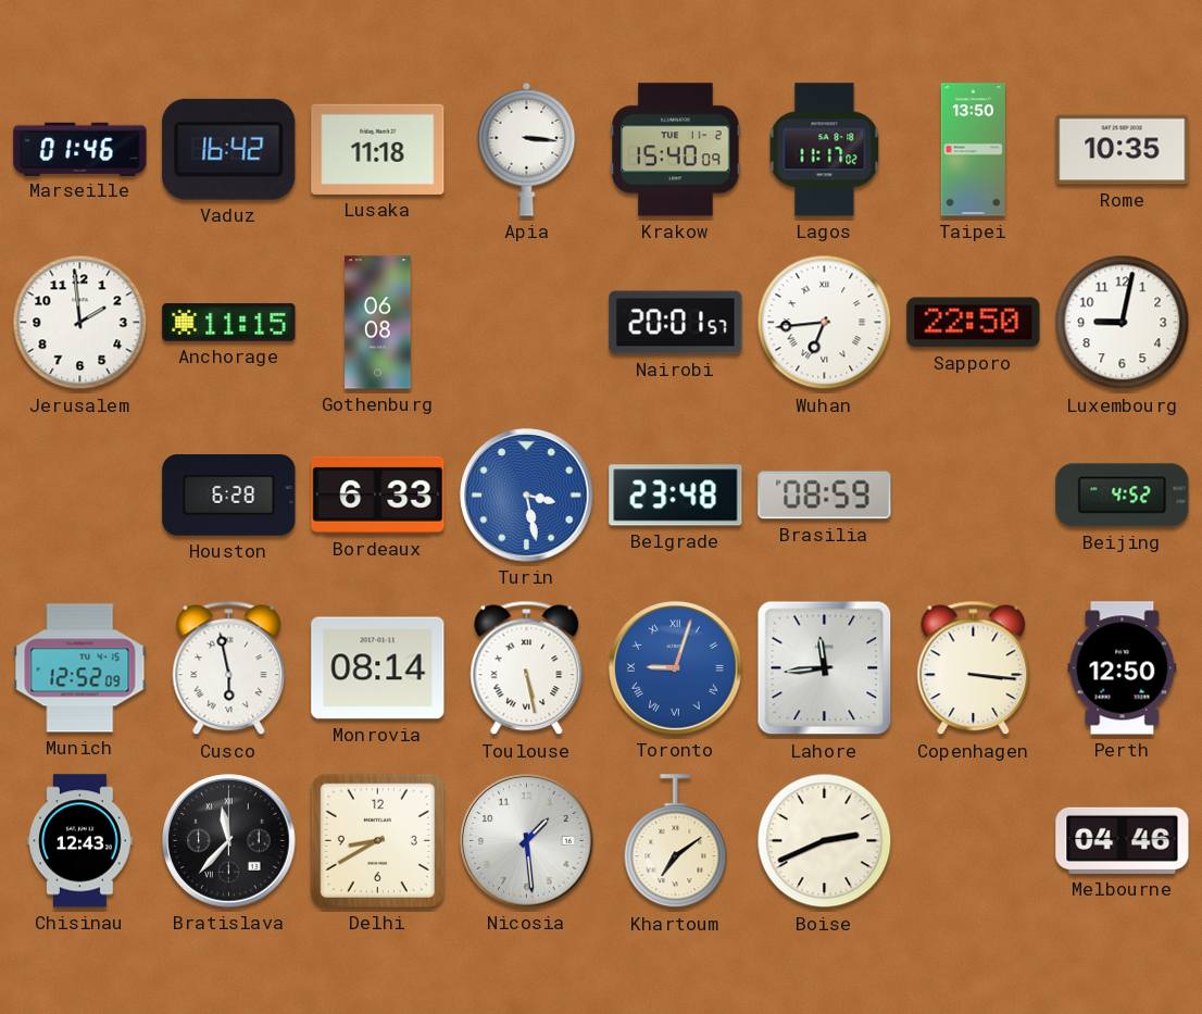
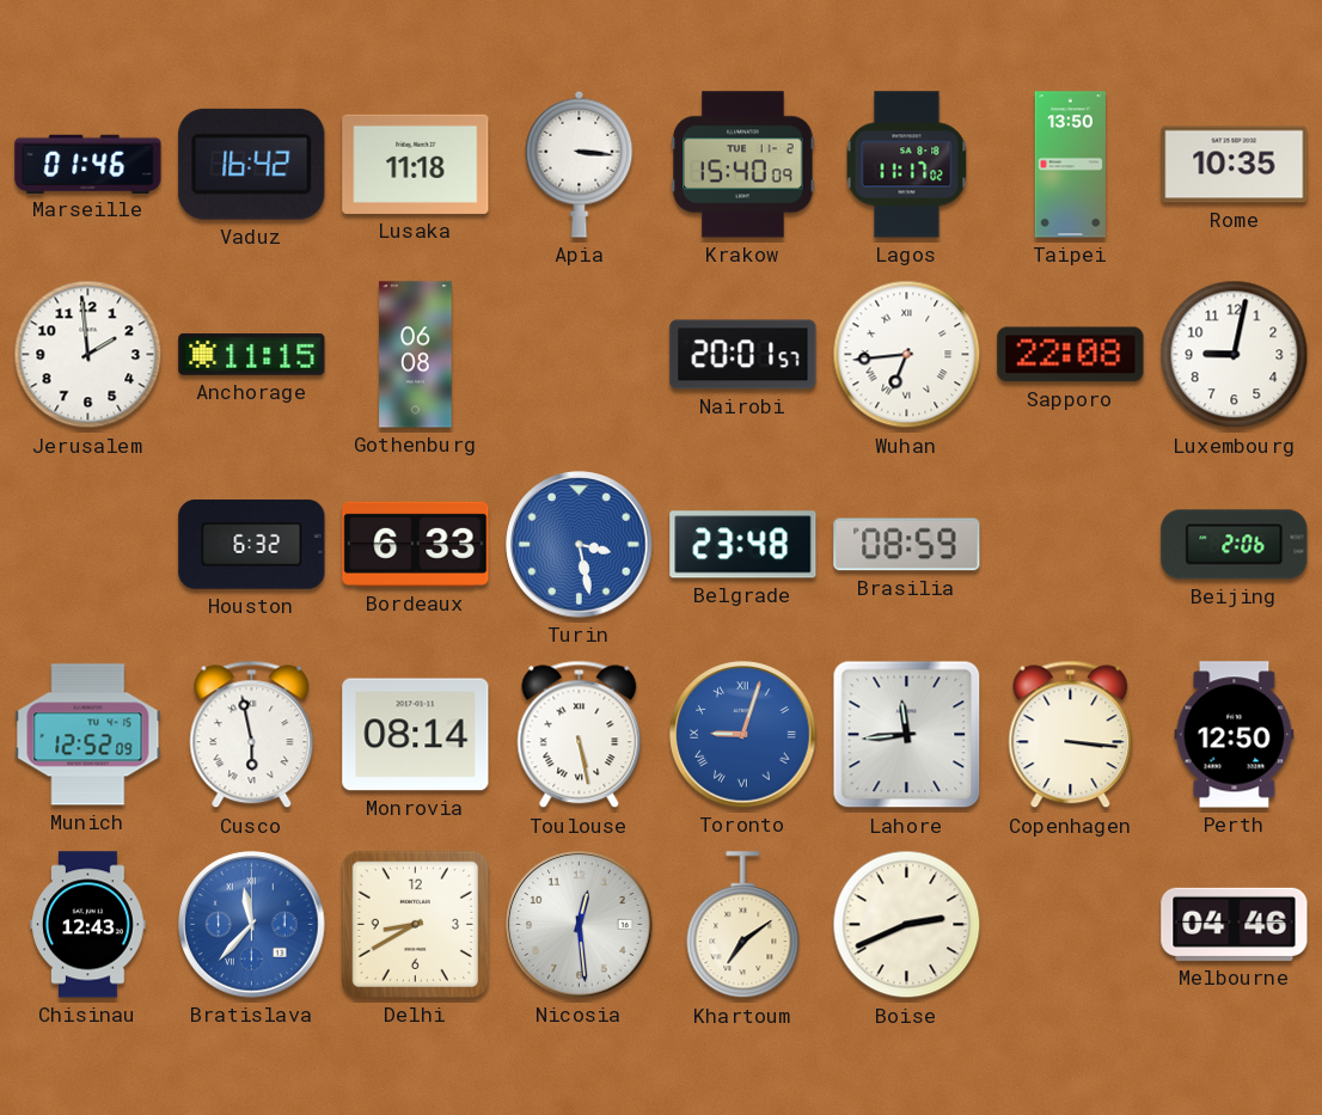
Sapporo: 22:50 -> 22:08 (1071, 355)
Houston: 6:28 -> 6:32 (252, 544)
Beijing: 4:52 -> 2:06 (1235, 545)
Bratislava dial: black -> blue (252, 925)
Nicosia: 1:29 -> 12:29 (580, 925)
